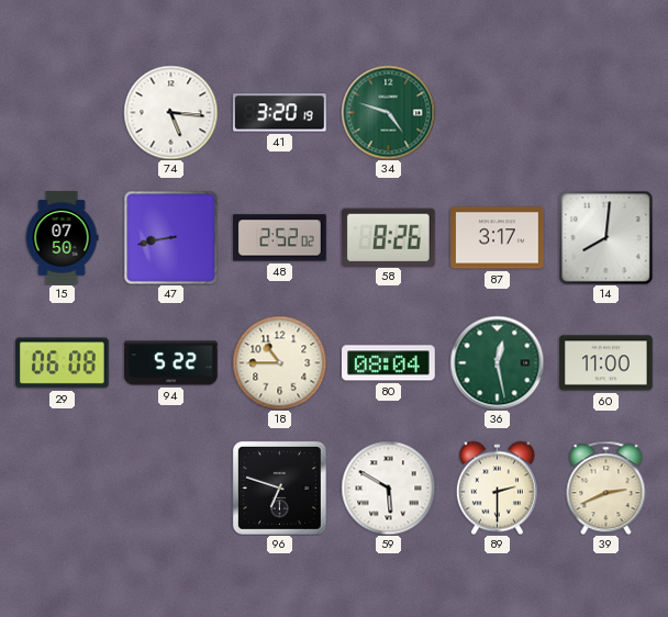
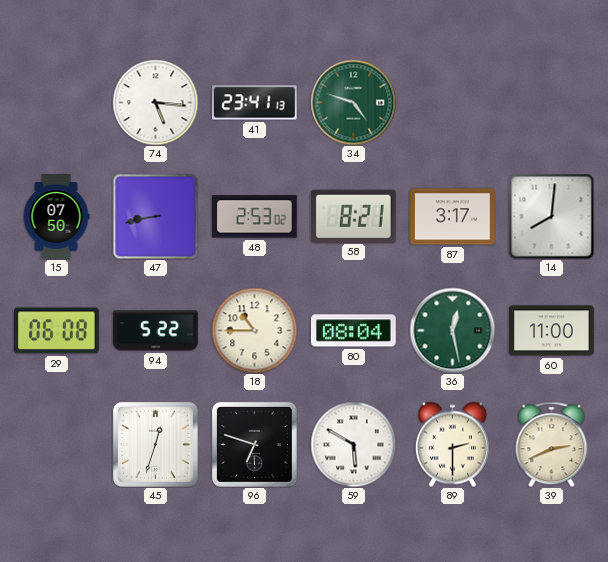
41: 3:20 -> 23:41 (255, 103)
48: 2:52 -> 2:53 (255, 217)
58: 8:26 -> 8:21 (353, 216)
45: none -> 12:33 (155, 444)
